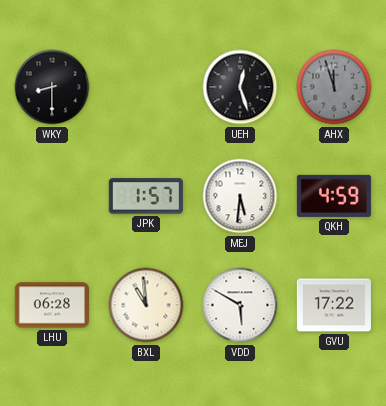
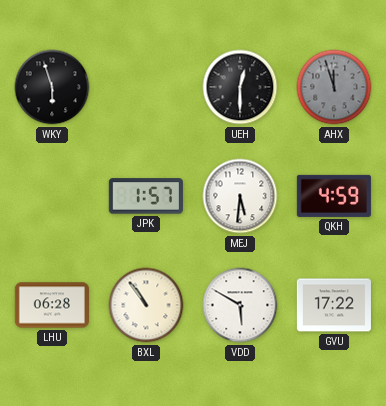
WKY: 8:30 -> 5:57 (52, 87)
UEH: 12:27 -> 12:30 (240, 87)
BXL: 10:59 -> 10:54 (146, 305)
